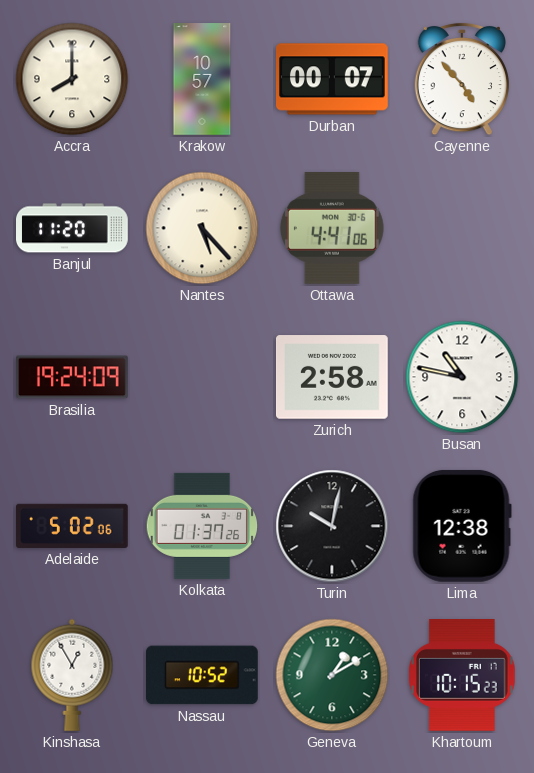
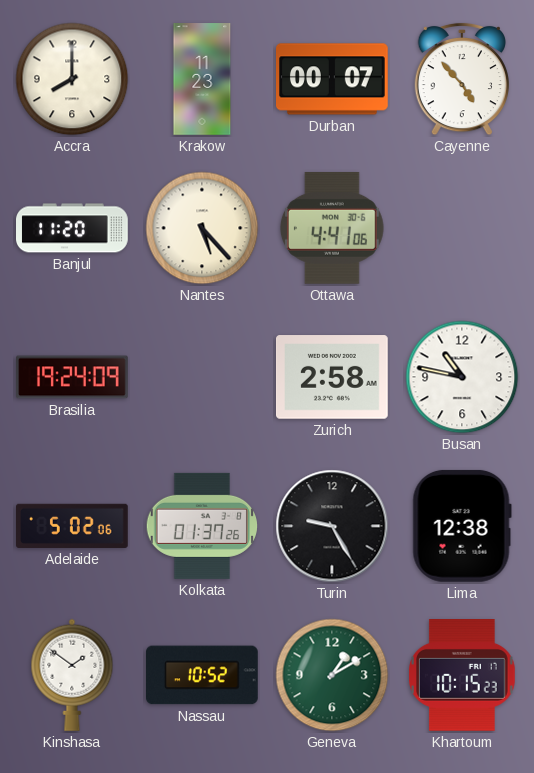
Krakow: 10:57 -> 11:23 (202, 79)
Turin: 10:02 -> 9:25 (332, 526)
Kinshasa: 12:55 -> 1:51 (72, 675)
